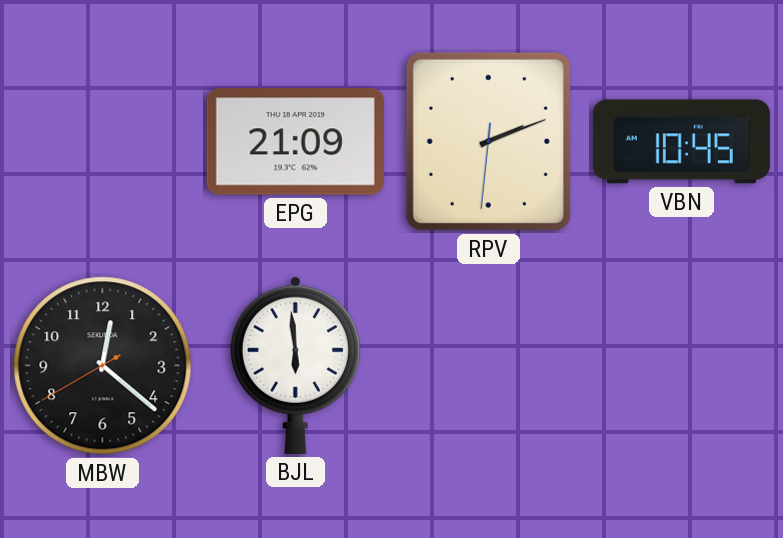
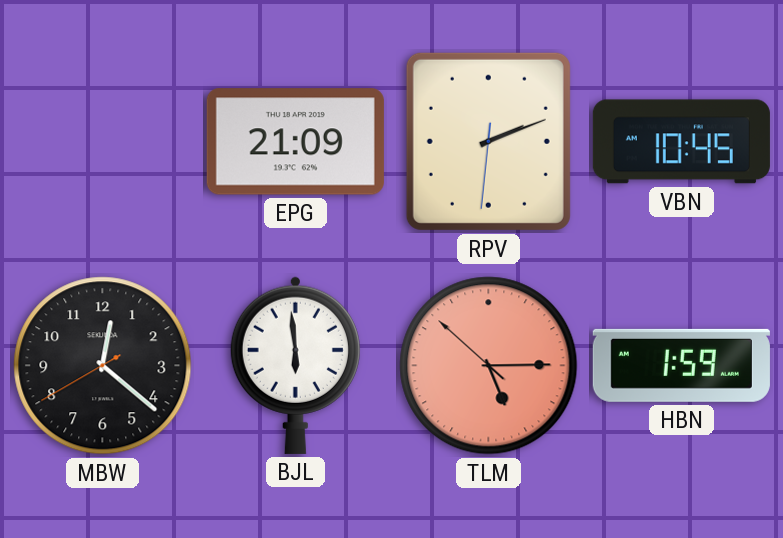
TLM: none -> 5:14 (489, 366)
HBN: none -> 1:59 (681, 365)
